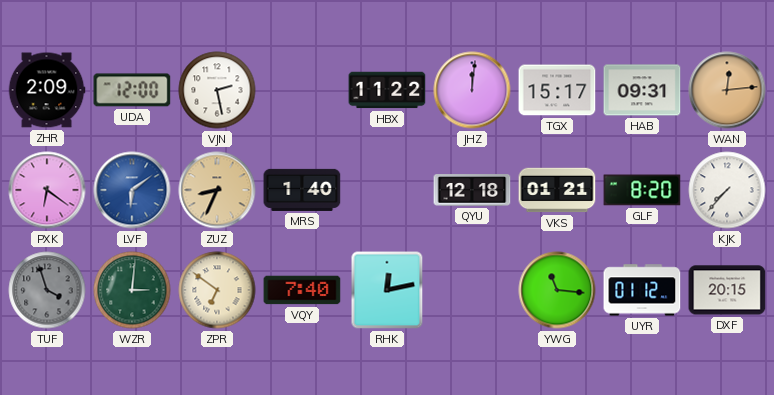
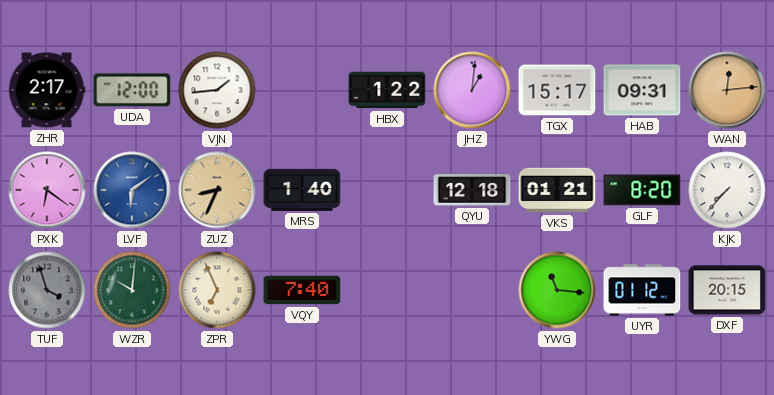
ZHR: 2:09 -> 2:17 (47, 90)
VJN: 2:28 -> 1:44 (217, 90)
HBX: 11:22 -> 1:22 (387, 90)
JHZ: 12:01 -> 1:01 (472, 90)
WZR: 3:01 -> 10:01 (132, 290)
ZPR: 6:51 -> 6:56 (217, 290)
RHK: 12:13 -> none (387, 290)
